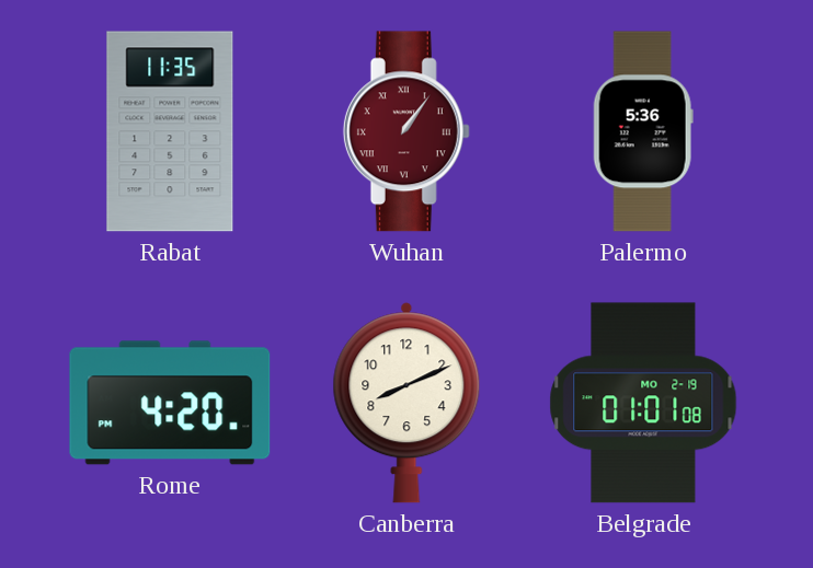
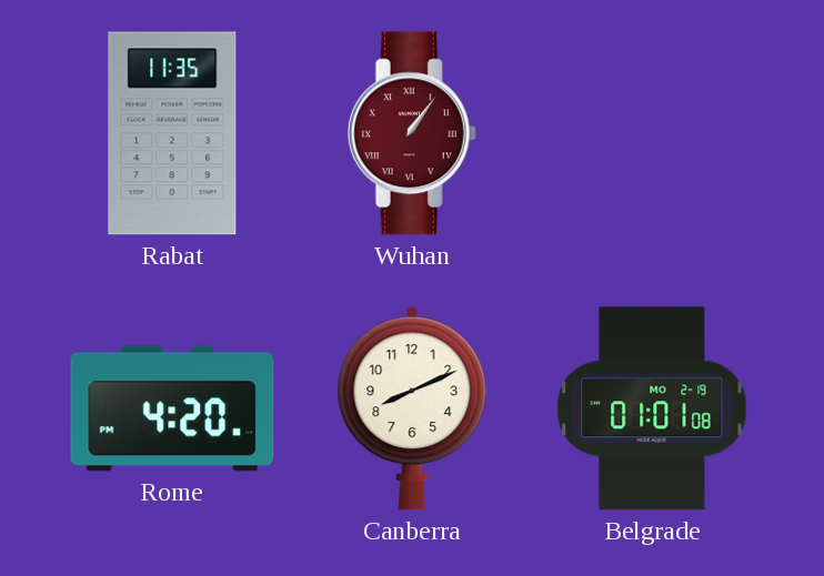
Palermo: 5:36 -> none (643, 131)
